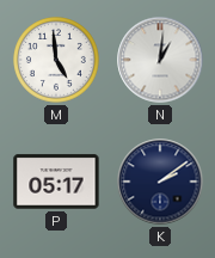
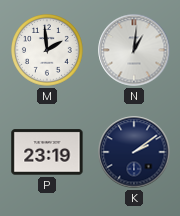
M: 4:59 -> 1:59 (48, 51)
P: 05:17 -> 23:19 (47, 152)
